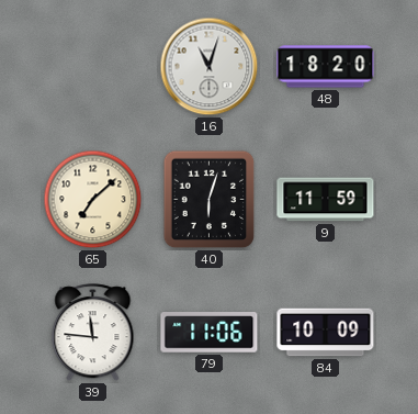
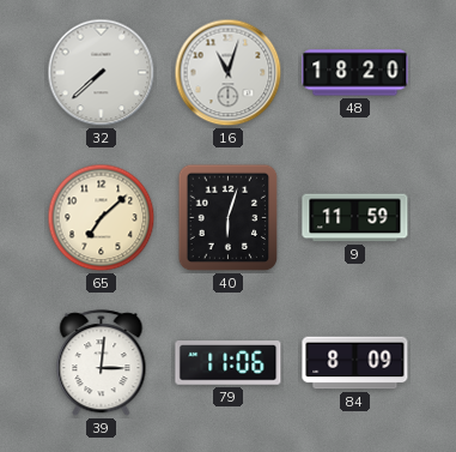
32: none -> 7:38 (102, 73)
39: 11:46 -> 3:01 (102, 363)
84: 10:09 -> 8:09 (355, 363)
